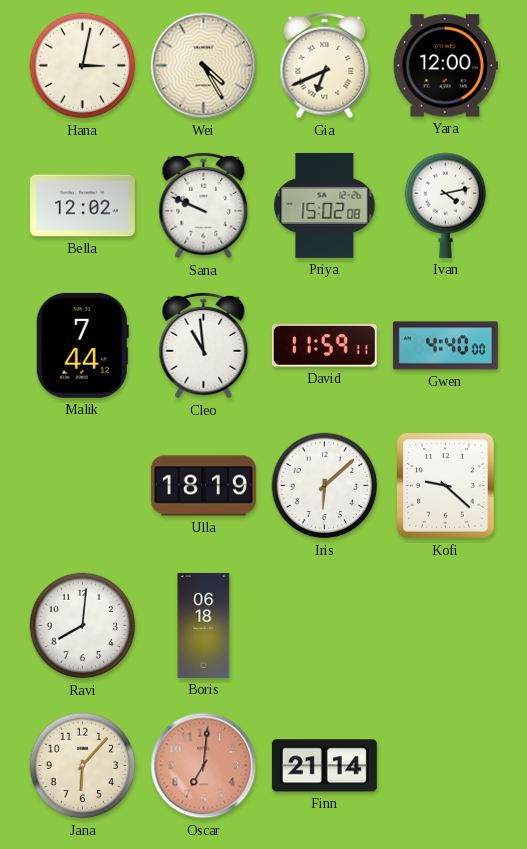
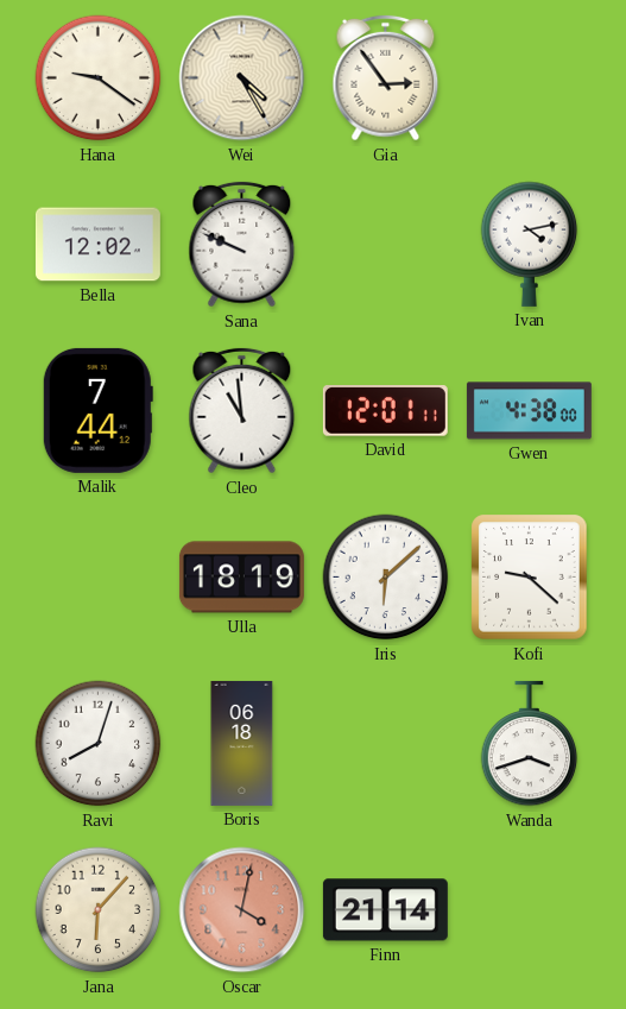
Hana: 3:02 -> 9:21 (99, 78)
Gia: 6:41 -> 2:54 (386, 78)
Yara: 12:00 -> none (445, 66)
Priya: 15:02 -> none (325, 205)
David: 11:59 -> 12:01 (385, 411)
Gwen: 4:40 -> 4:38 (529, 411)
Ravi: 8:01 -> 8:03 (99, 744)
Wanda: none -> 3:42 (530, 744)
Oscar: 7:01 -> 4:02 (242, 910)
